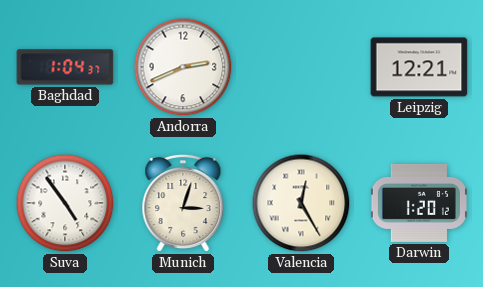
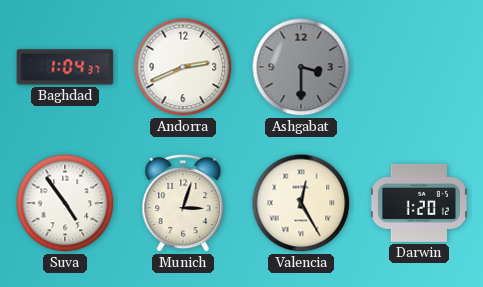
Ashgabat: none -> 3:30 (301, 67)
Leipzig: 12:21 -> none (419, 67)
